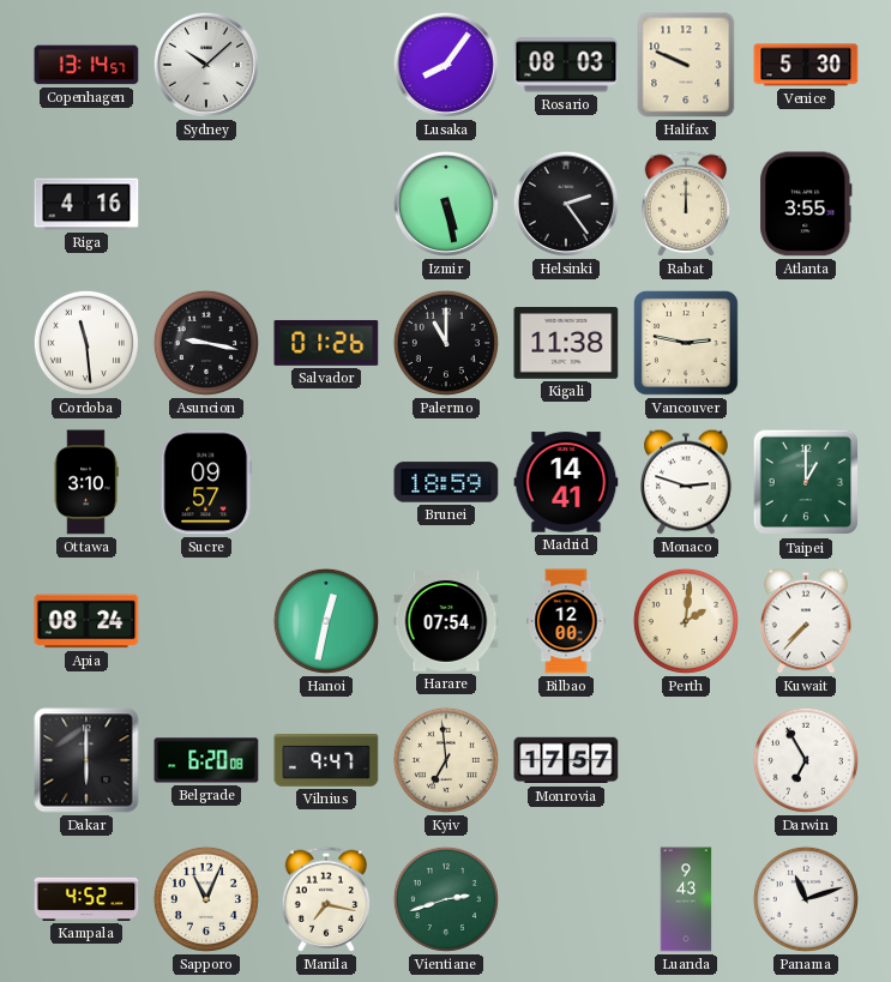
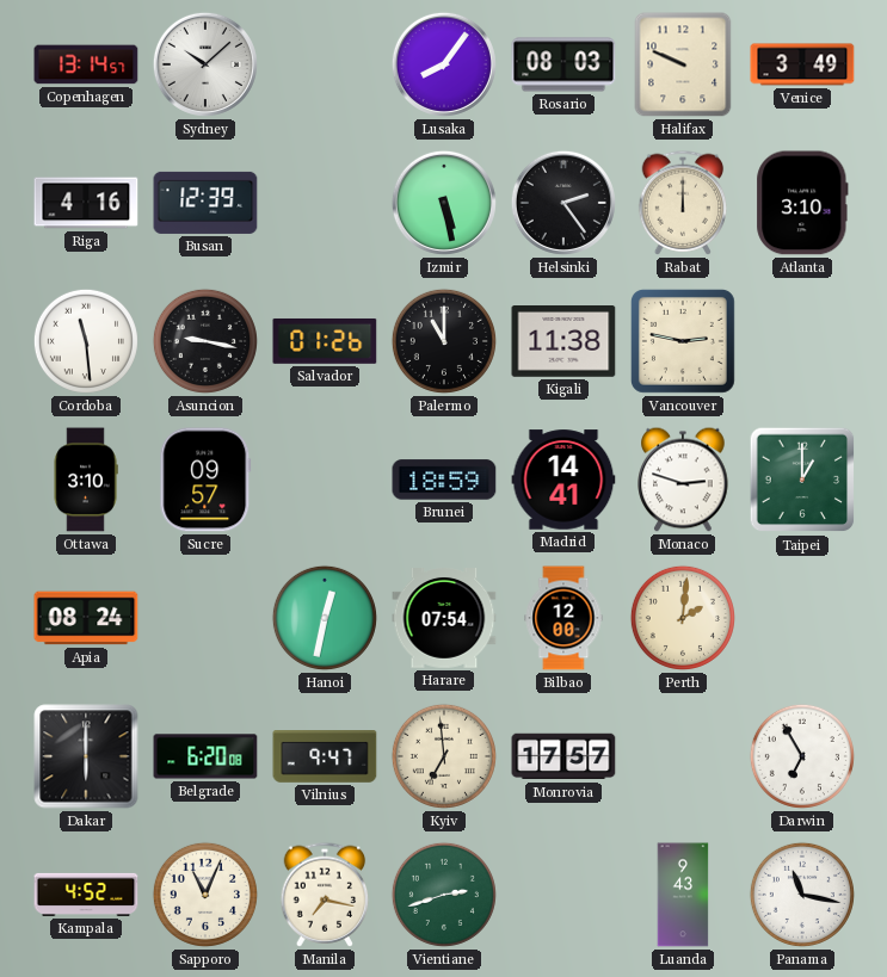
Venice: 5:30 -> 3:49 (802, 64)
Busan: none -> 12:39 (205, 203)
Atlanta: 3:55 -> 3:10 (802, 203)
Kuwait: 7:37 -> none (806, 621)
Panama: 11:12 -> 11:17 (802, 895)
